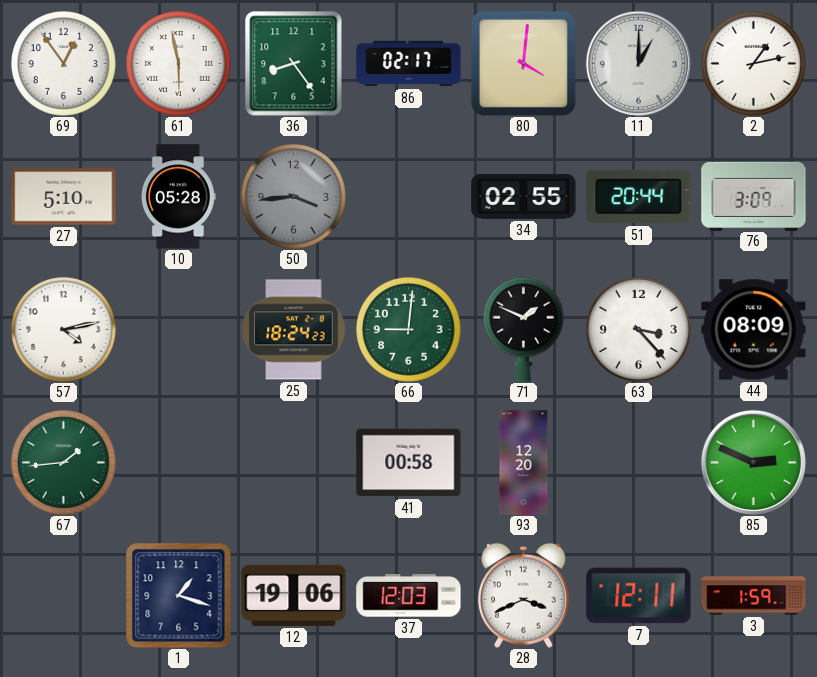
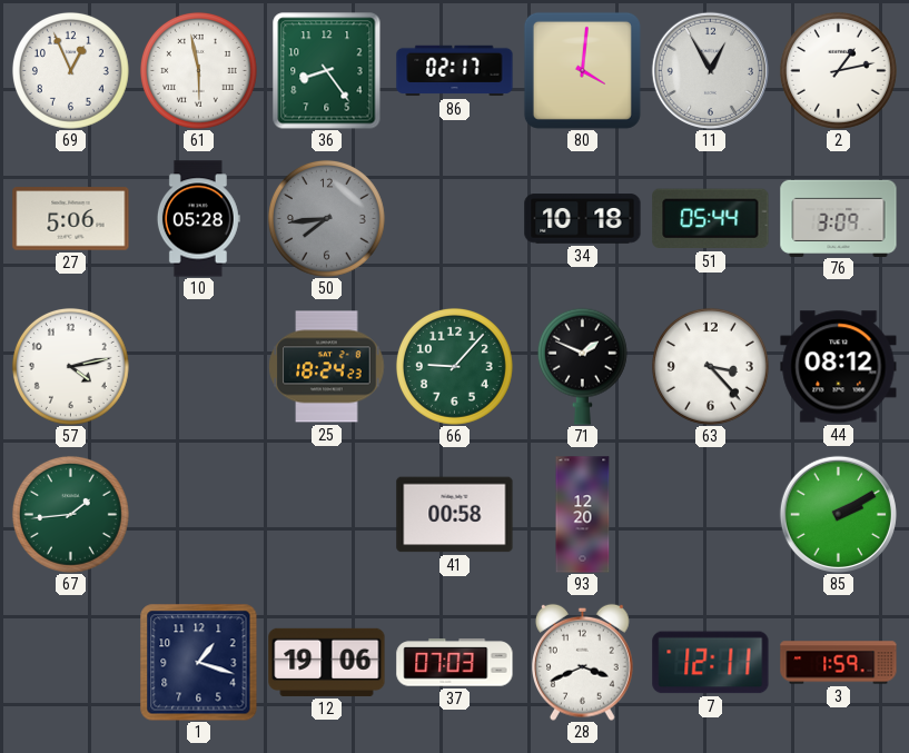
69: 12:54 -> 12:56 (70, 70)
11: 1:00 -> 12:55 (710, 70)
27: 5:10 -> 5:06 (71, 219)
50: 3:44 -> 7:44 (326, 218)
34: 02:55 -> 10:18 (583, 219)
51: 20:44 -> 05:44 (711, 219)
66: 9:01 -> 9:07 (454, 366)
44: 08:09 -> 08:12 (839, 367)
85: 2:49 -> 2:10 (838, 514)
37: 12:03 -> 07:03 (455, 663)
